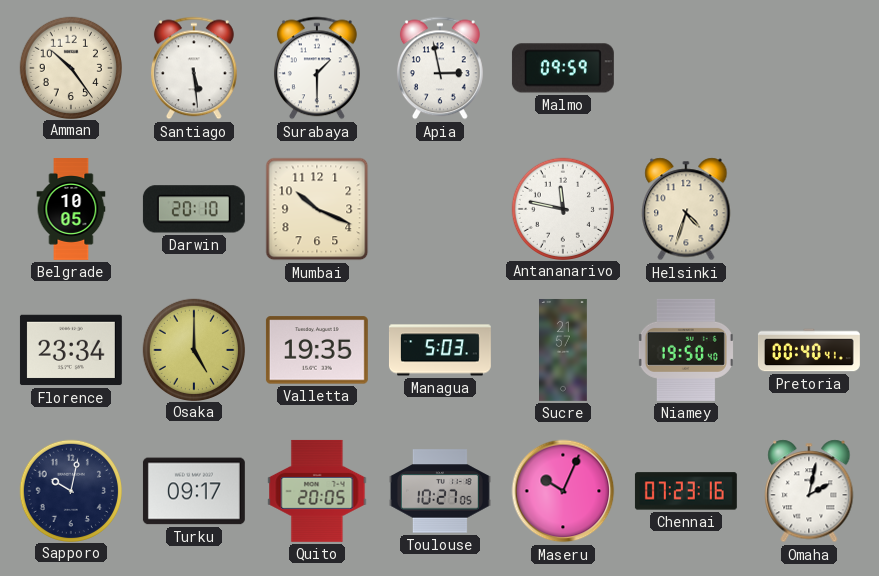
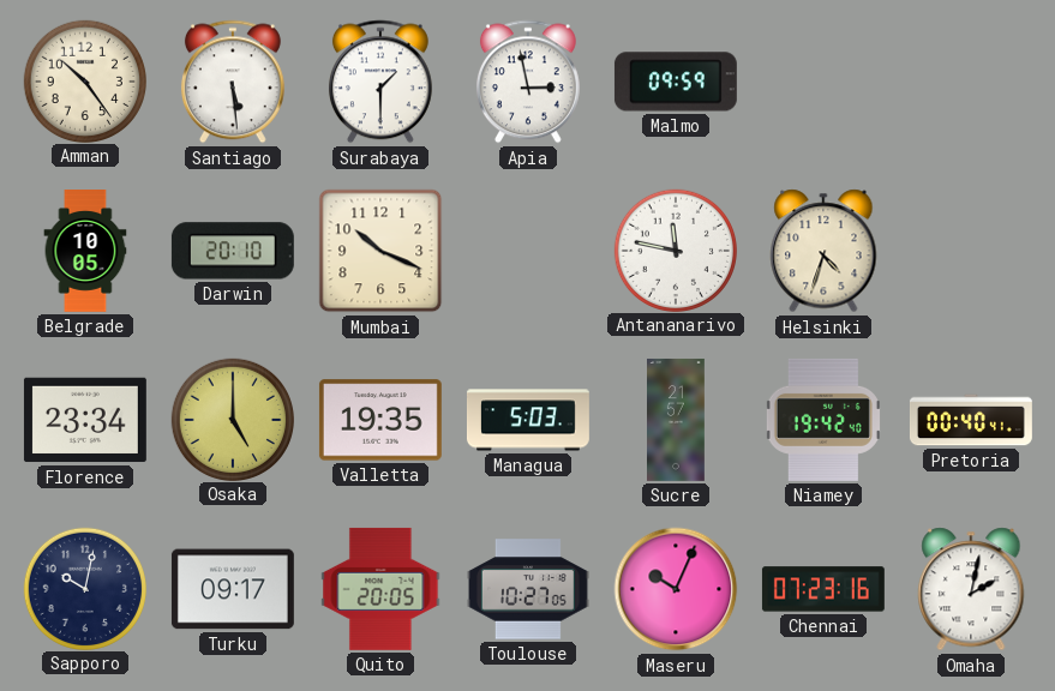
Niamey: 19:50 -> 19:42 (823, 420)
